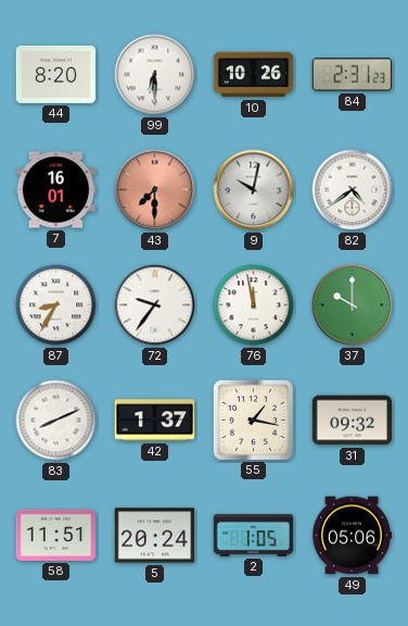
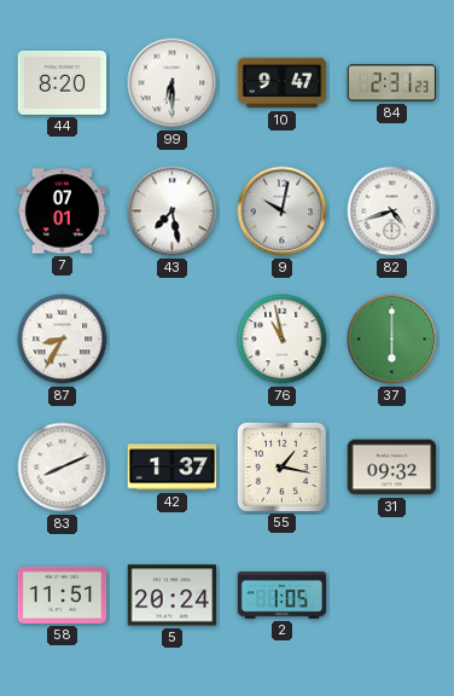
10: 10:26 -> 9:47 (283, 83)
7: 16:01 -> 07:01 (63, 211)
43: 7:30 -> 7:28 (173, 211)
43 dial: salmon -> white (173, 211)
82: 4:39 -> 4:42 (392, 211)
72: 9:36 -> none (155, 305)
76: 11:58 -> 10:58 (283, 340)
37: 10:00 -> 6:00 (392, 340)
49: 05:06 -> none (352, 536)
